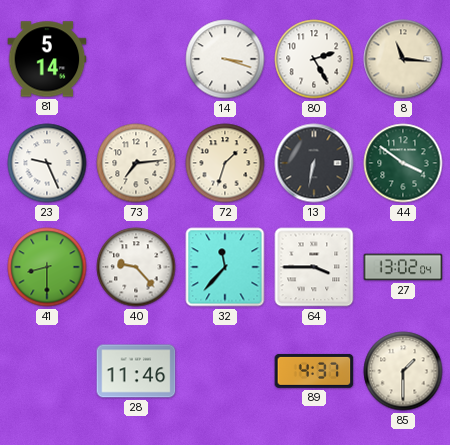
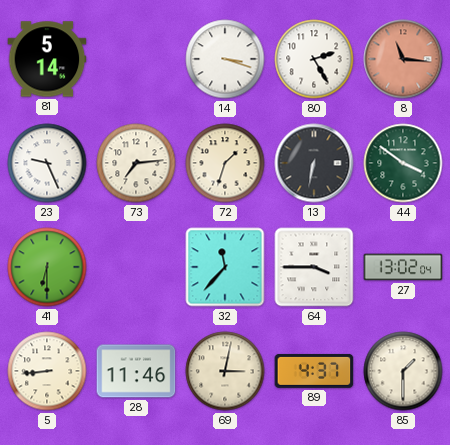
8 dial: cream -> salmon (403, 59)
41: 8:30 -> 6:30 (47, 267)
40: 9:23 -> none (136, 267)
5: none -> 8:44 (47, 371)
69: none -> 3:02 (225, 371)
